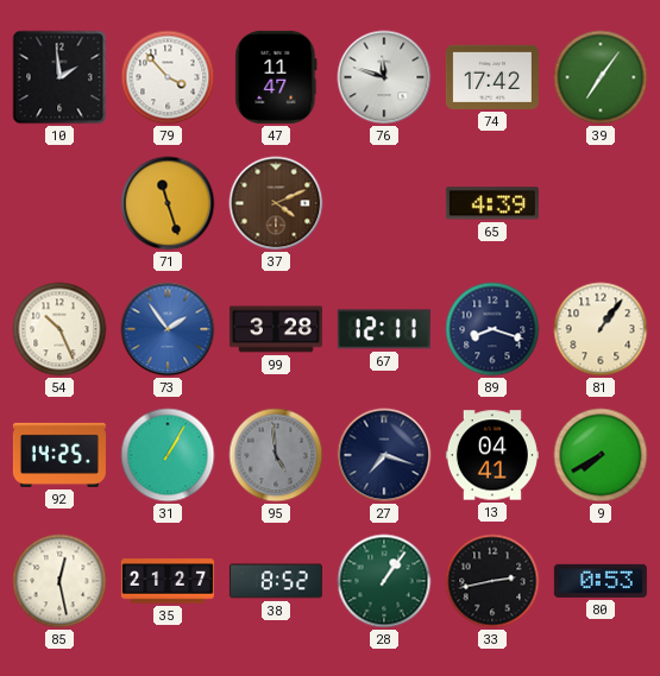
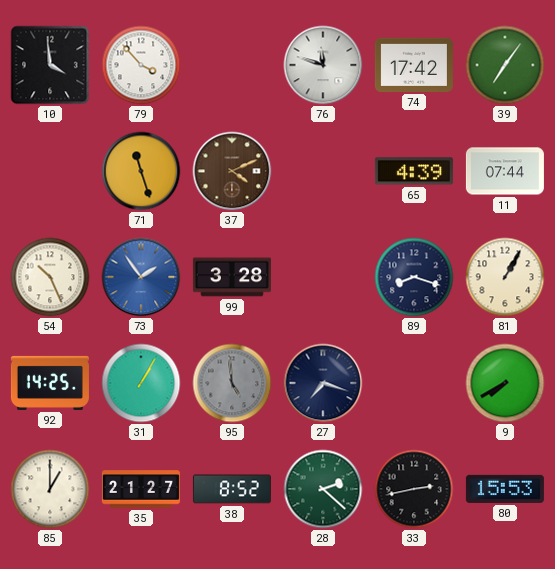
10: 1:59 -> 3:59 (50, 65)
47: 11:47 -> none (276, 77)
11: none -> 07:44 (505, 171)
67: 12:11 -> none (384, 329)
81: 1:06 -> 1:05 (505, 277)
13: 04:41 -> none (492, 455)
85: 12:28 -> 1:00 (50, 489)
28: 1:06 -> 2:22 (323, 489)
80: 0:53 -> 15:53 (505, 489)
